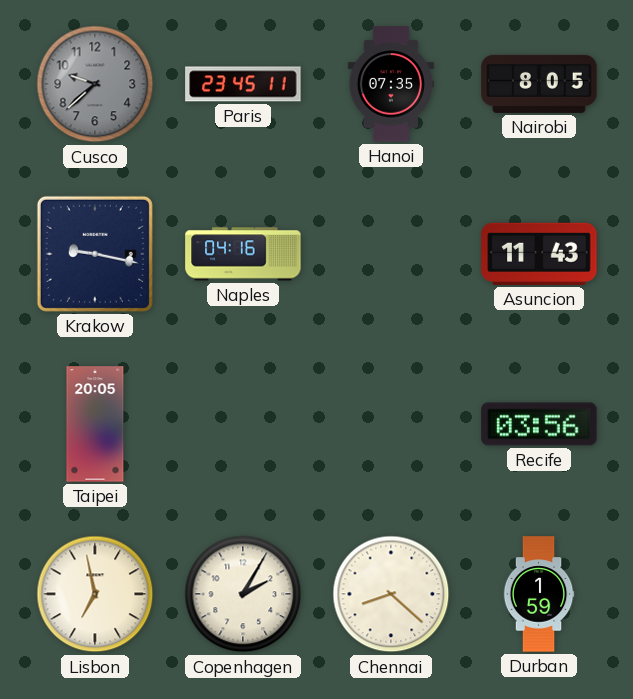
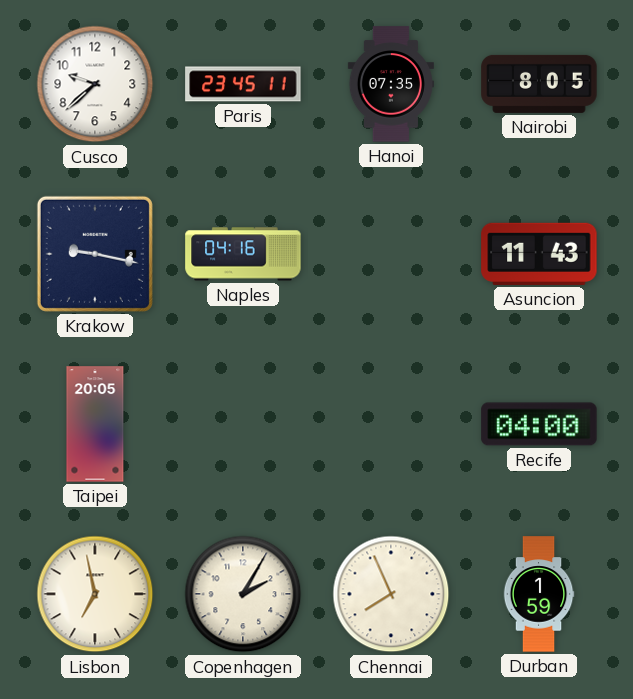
Cusco dial: grey -> white (95, 84)
Recife: 03:56 -> 04:00 (539, 424)
Chennai: 8:22 -> 7:56 (391, 594)
